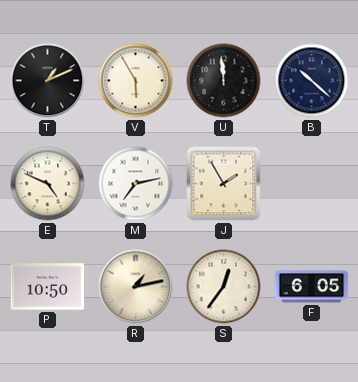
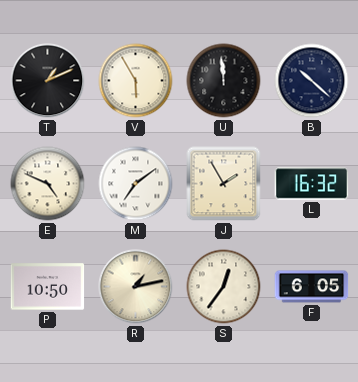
M: 7:13 -> 7:09 (136, 184)
L: none -> 16:32 (312, 184)
